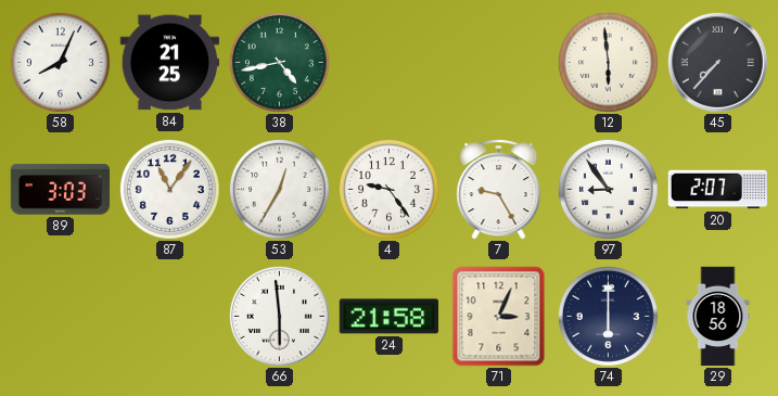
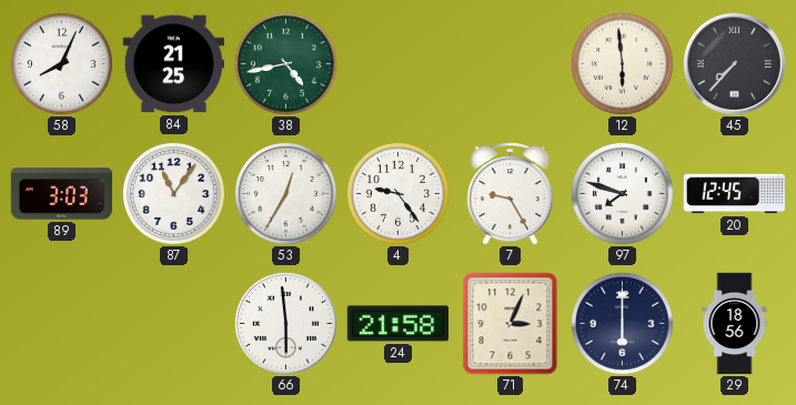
97: 8:54 -> 7:48 (622, 193)
20: 2:07 -> 12:45 (735, 194)
